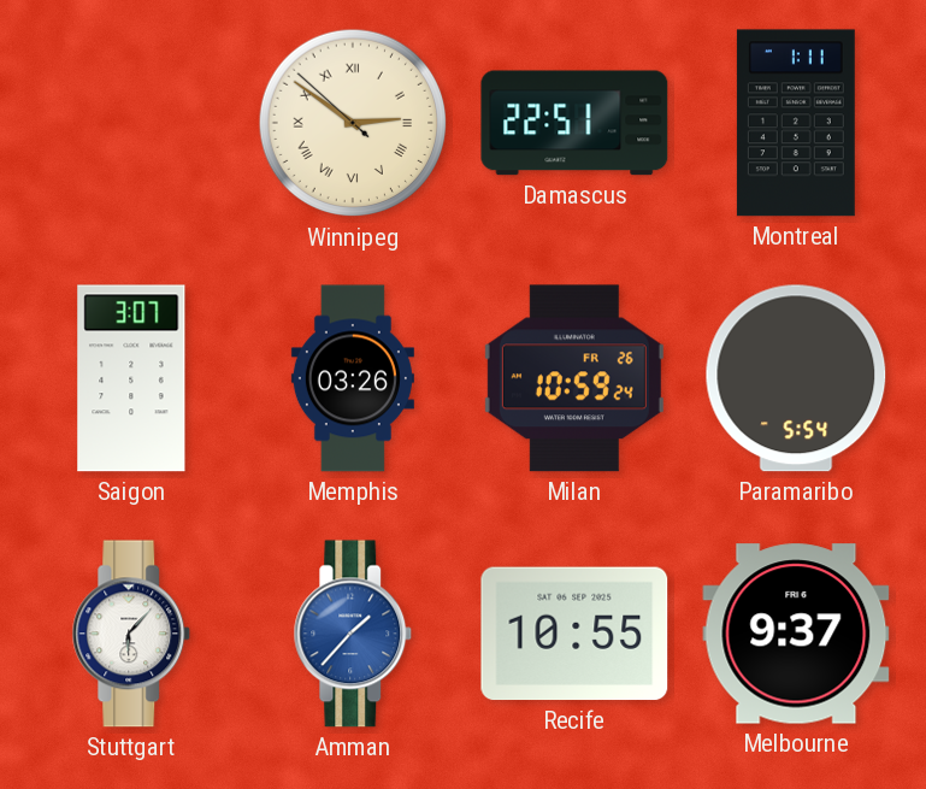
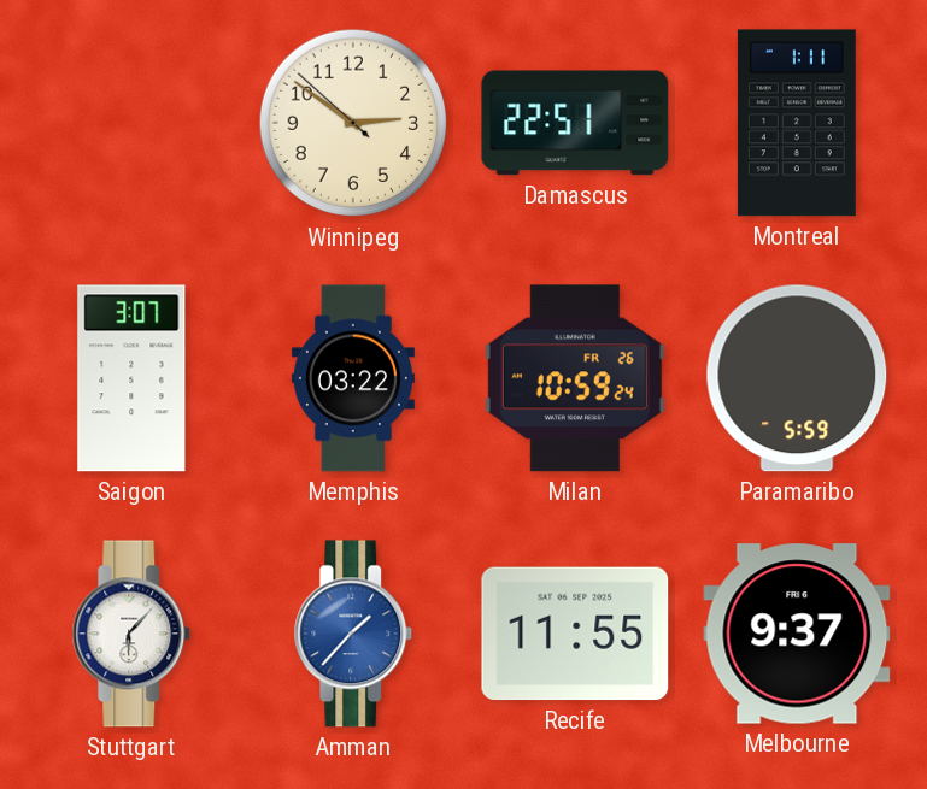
Winnipeg numerals: Roman -> Arabic (353, 123)
Memphis: 03:26 -> 03:22 (353, 378)
Paramaribo: 5:54 -> 5:59 (797, 378)
Recife: 10:55 -> 11:55 (575, 634)
